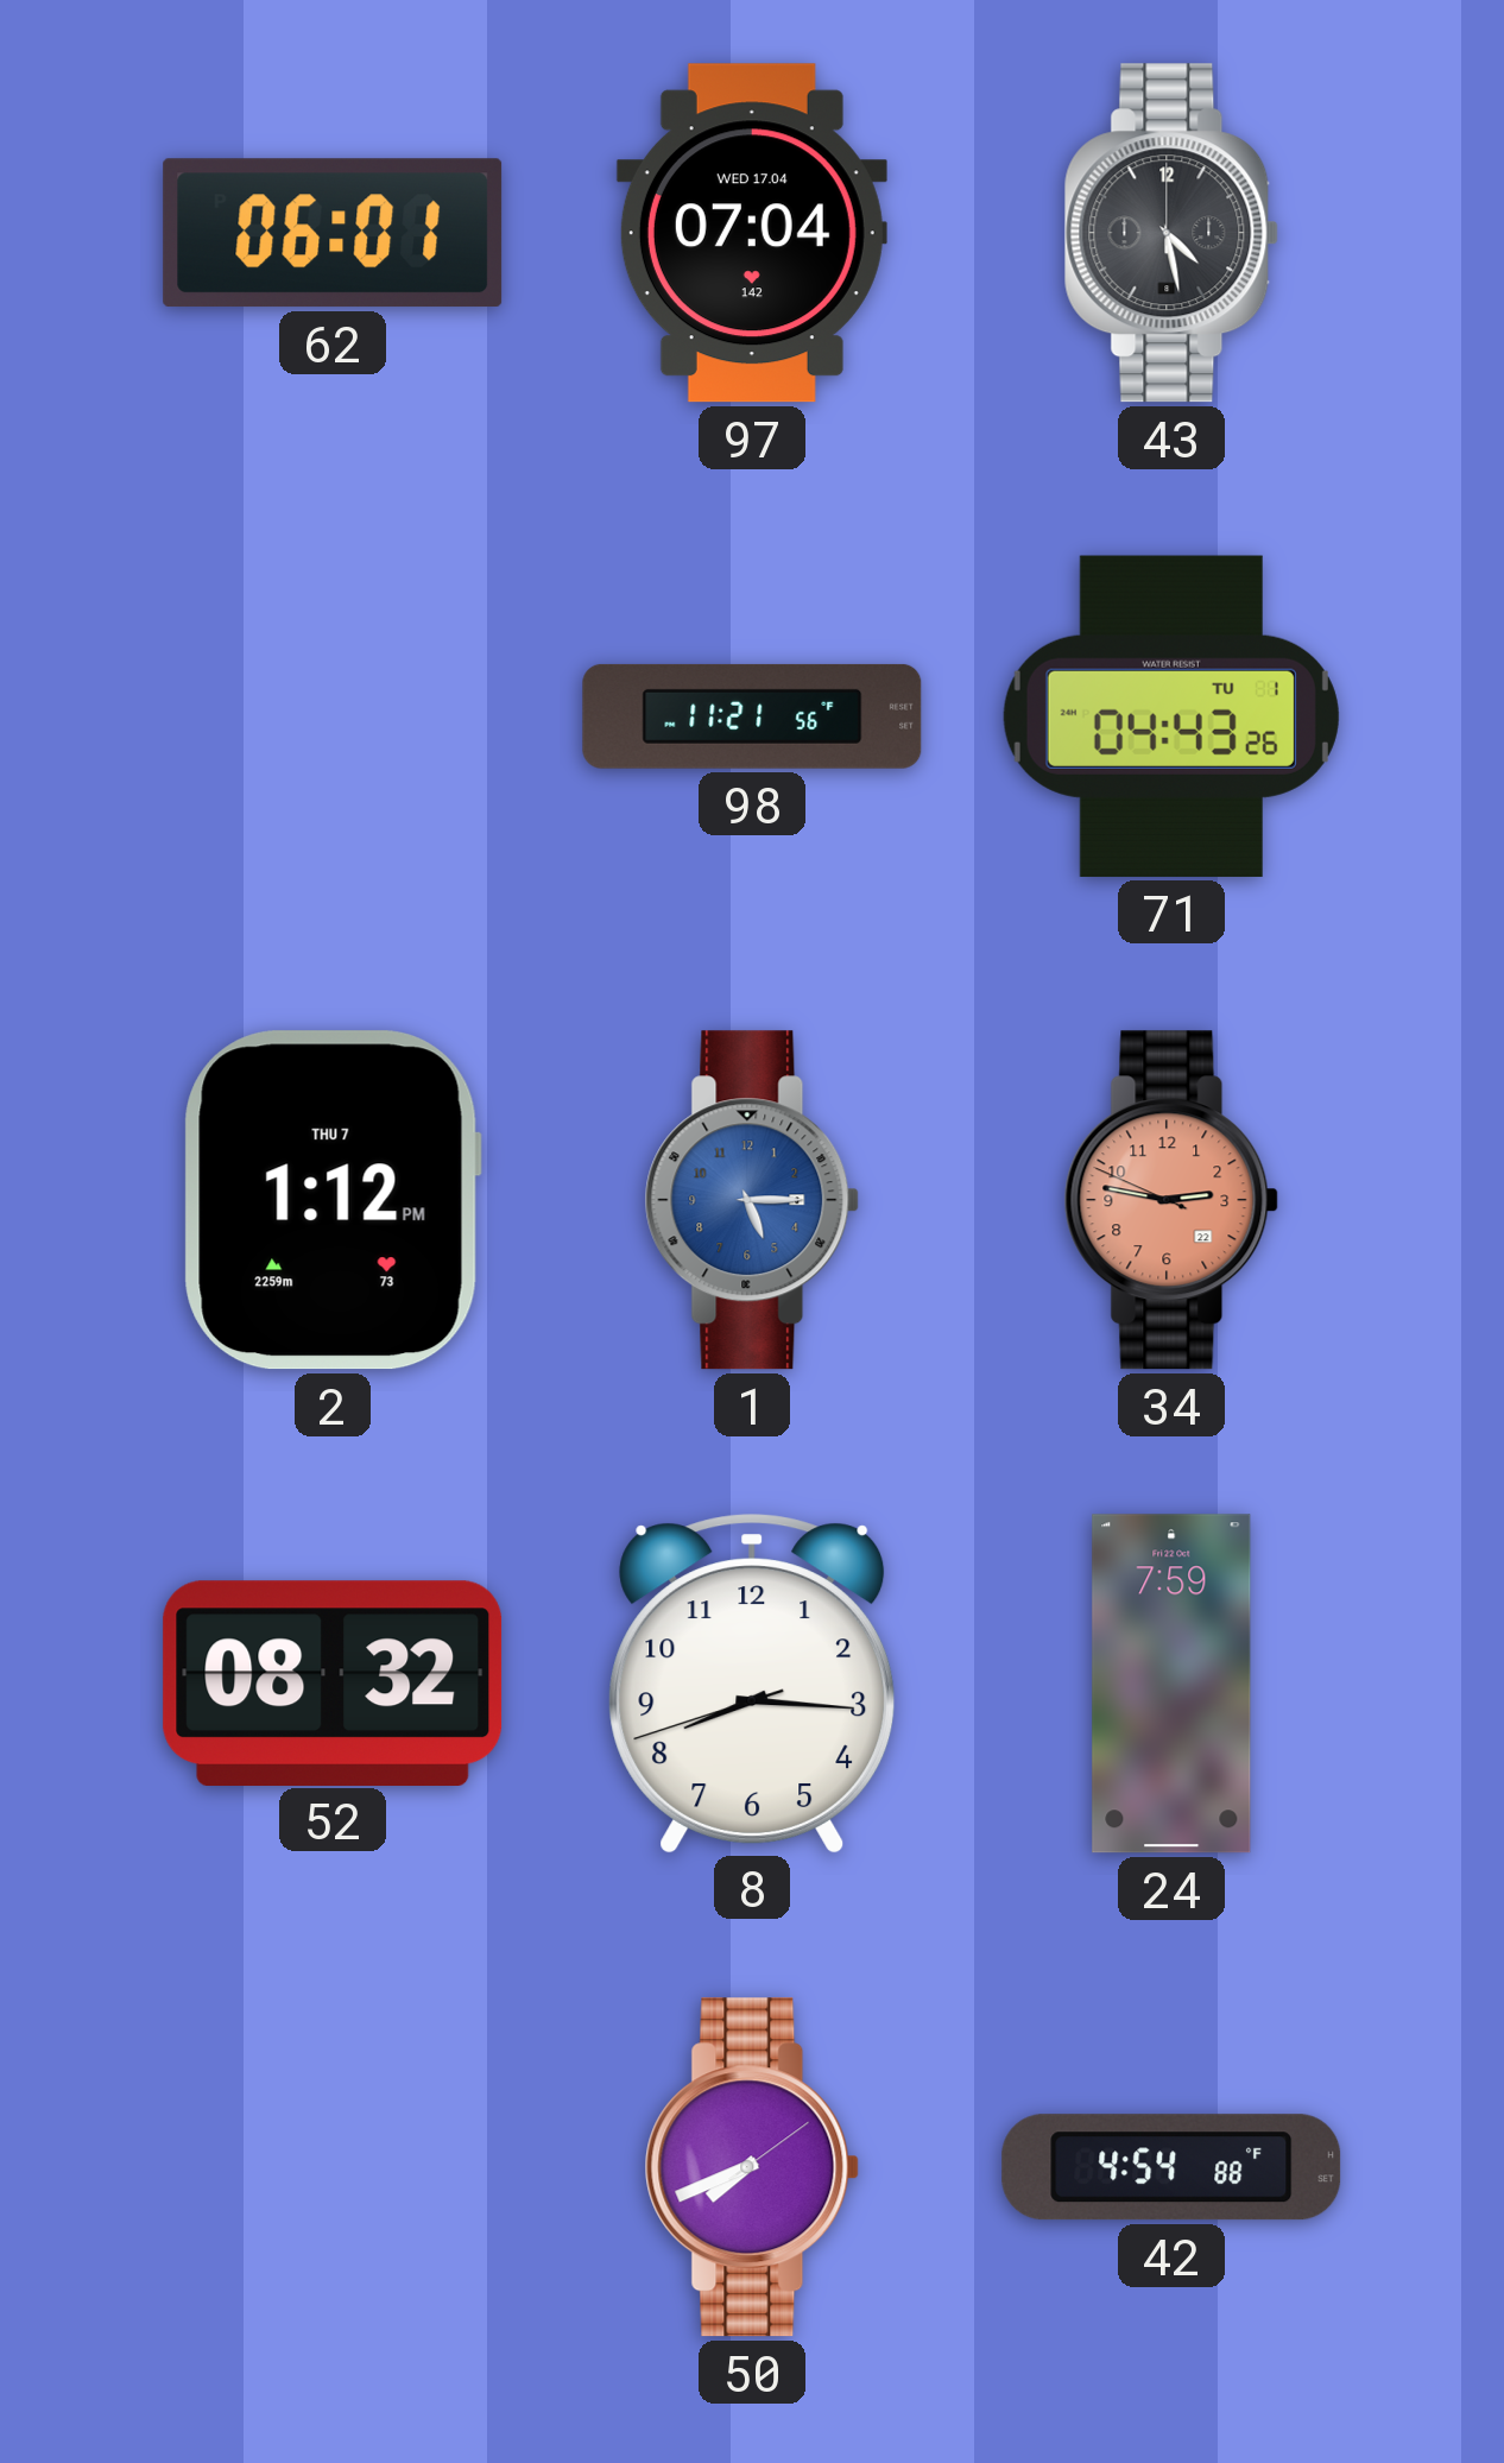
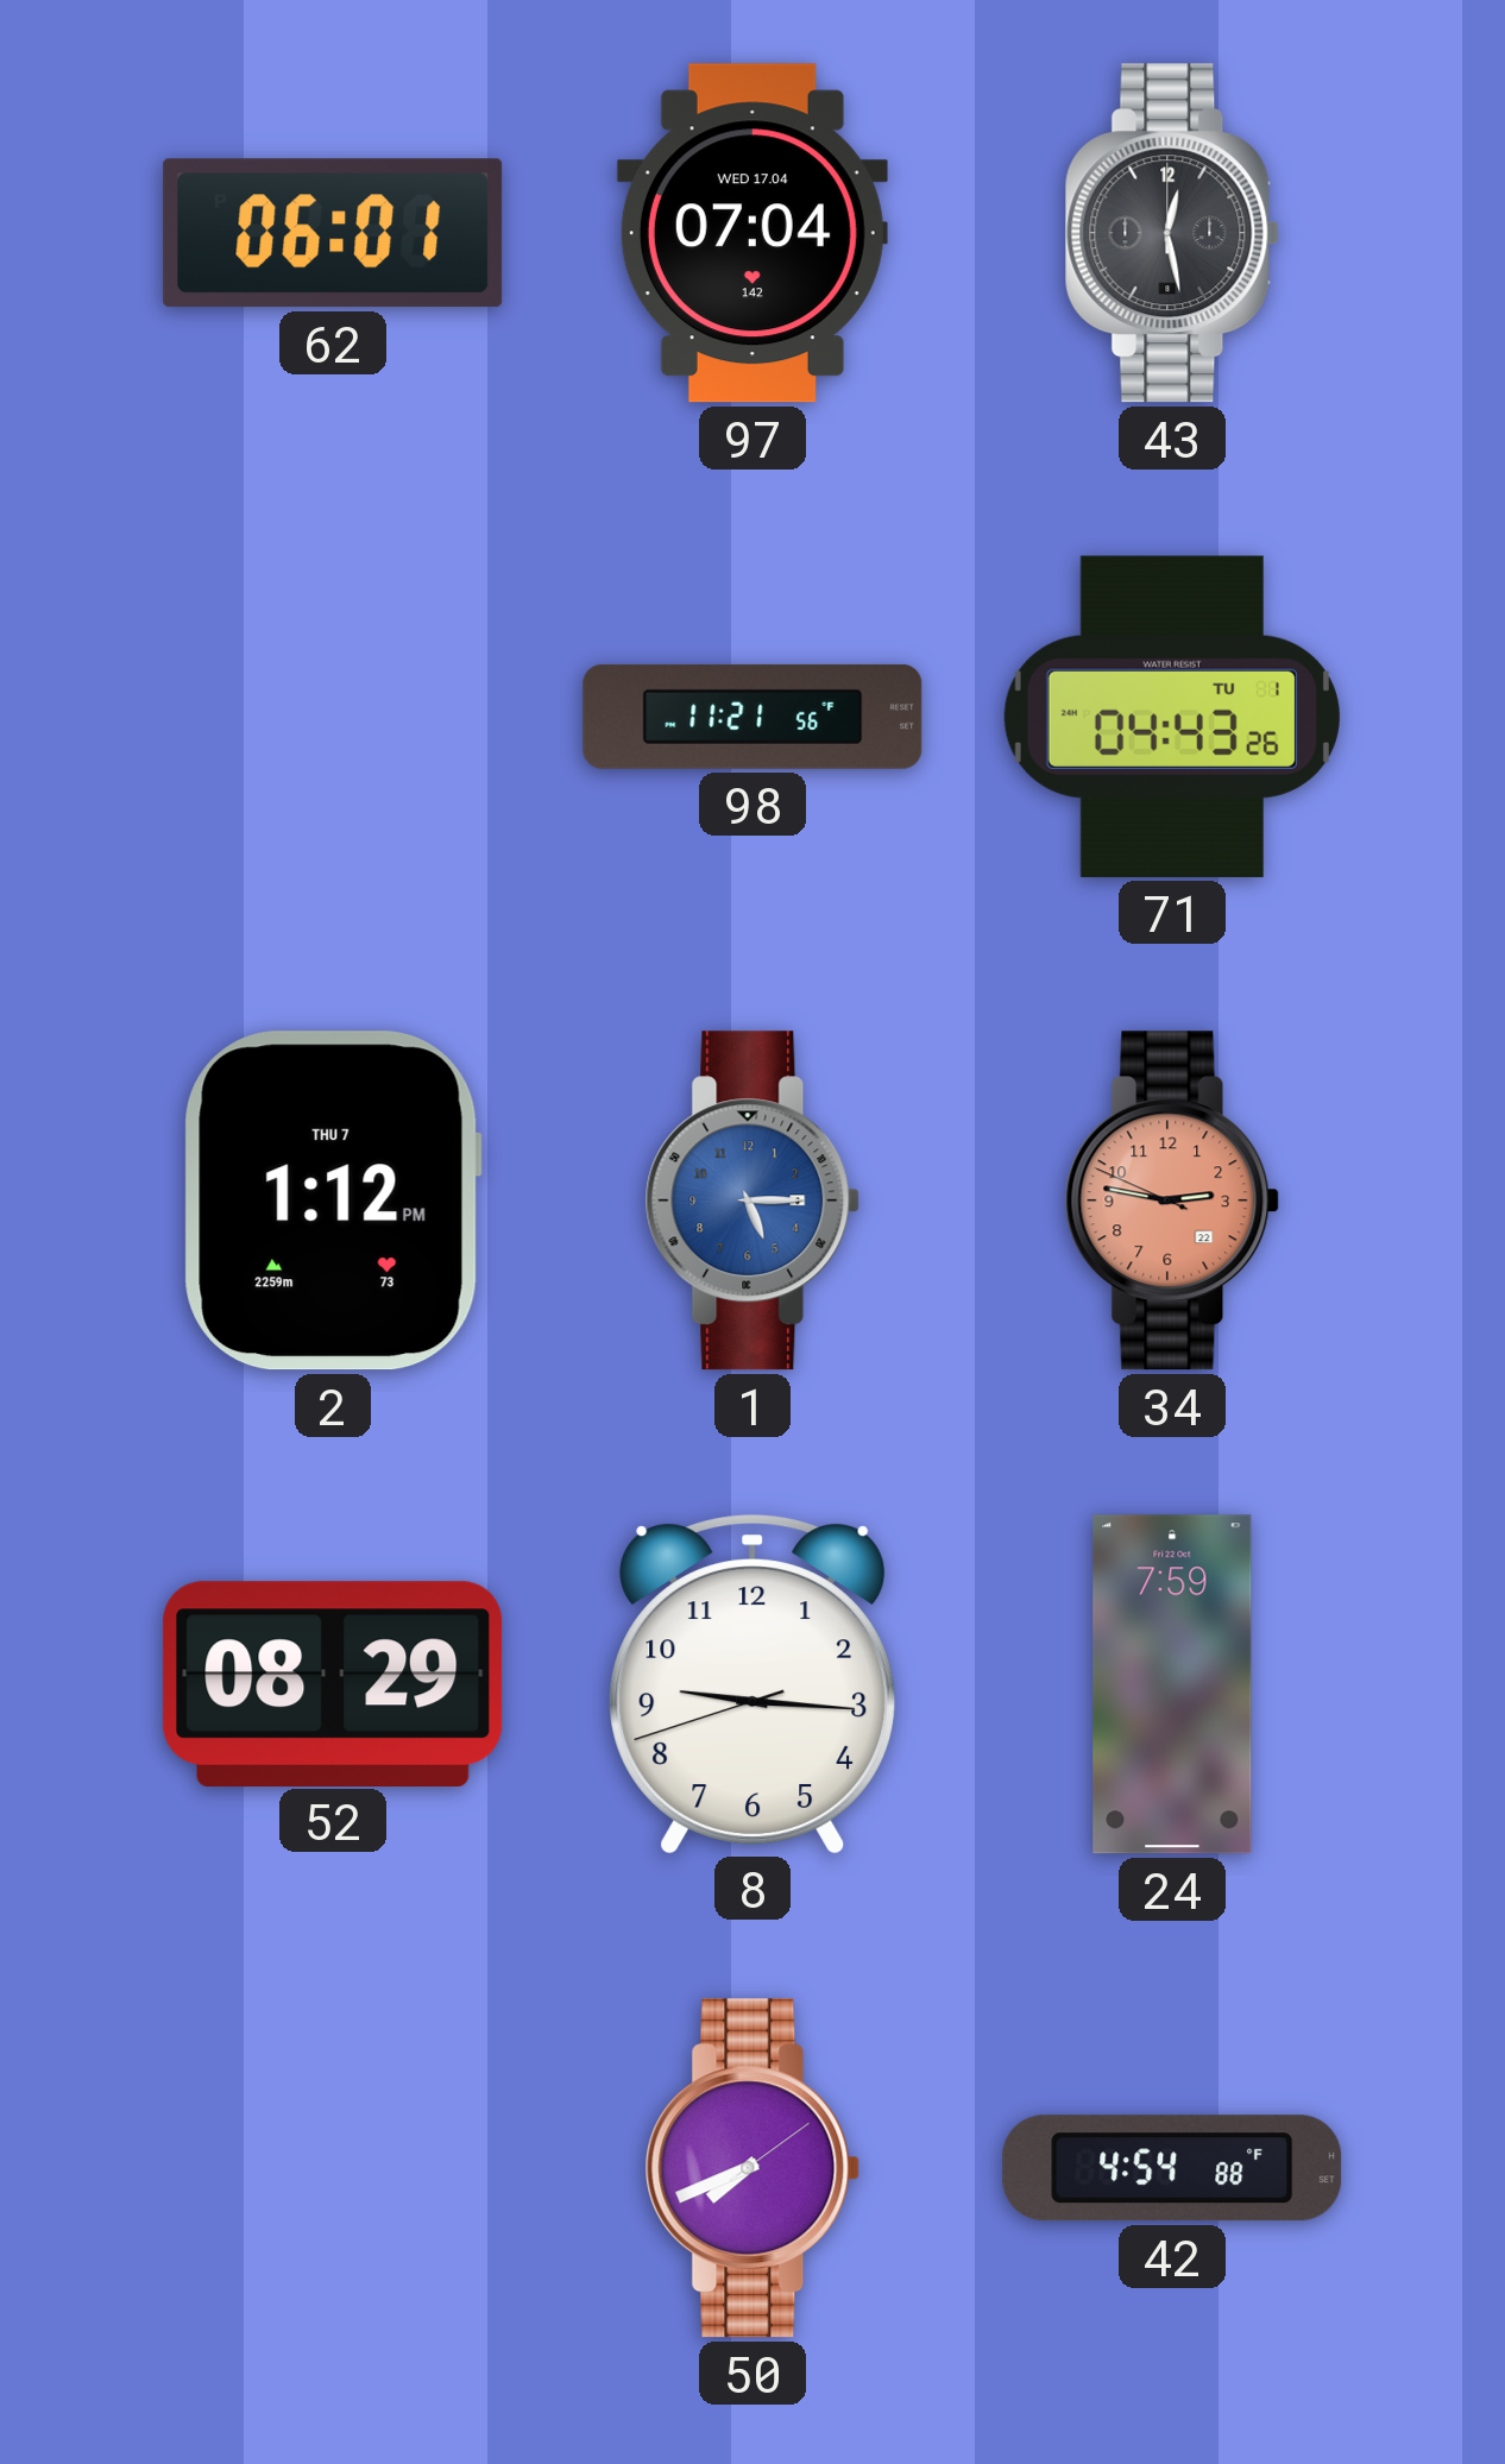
43: 4:28 -> 12:28 (1172, 233)
52: 08:32 -> 08:29 (333, 1683)
8: 8:15 -> 9:15 (752, 1684)
